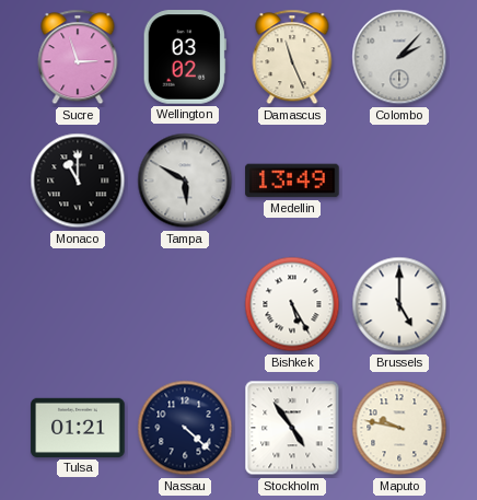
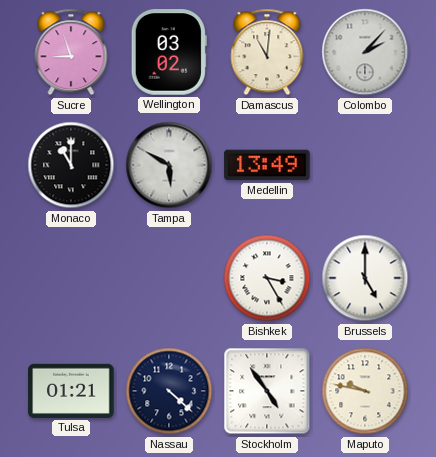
Sucre: 2:57 -> 8:57 (71, 52)
Damascus: 11:26 -> 11:01 (267, 52)
Bishkek: 5:25 -> 3:25 (267, 278)
